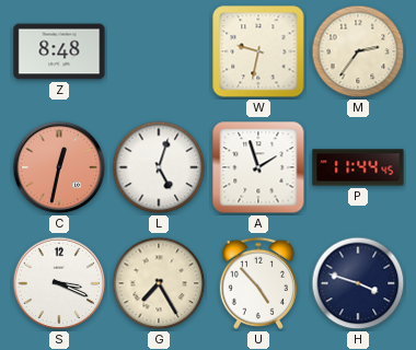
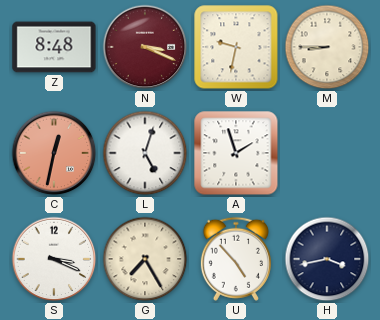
N: none -> 3:19 (145, 47)
M: 2:36 -> 8:45 (327, 47)
P: 11:44 -> none (358, 167)
H: 3:48 -> 3:43 (327, 259)
